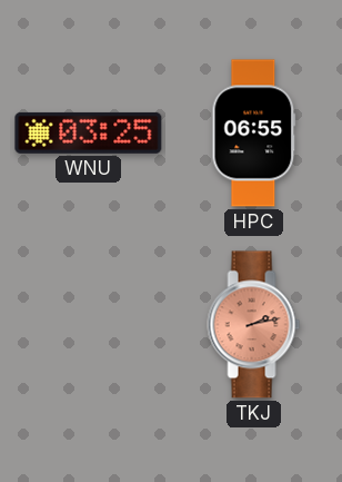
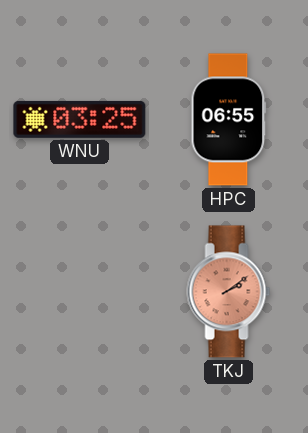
TKJ: 2:13 -> 2:09 (229, 292)
